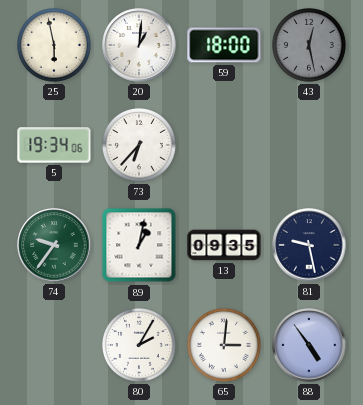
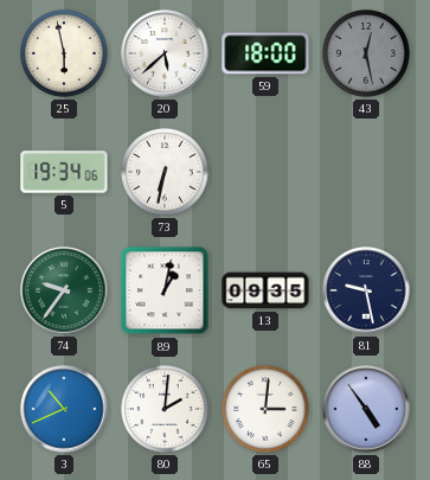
20: 1:01 -> 5:38 (165, 53)
73: 6:37 -> 6:32 (166, 173)
3: none -> 10:41 (64, 409)
80: 2:05 -> 2:01 (166, 410)
